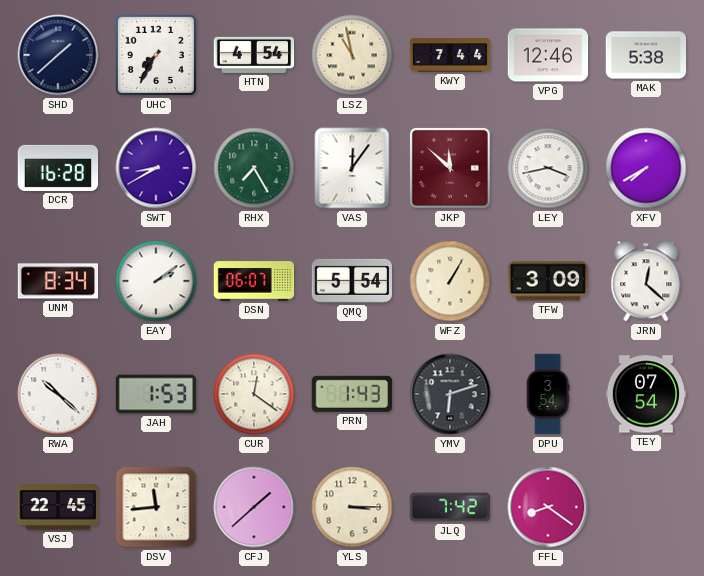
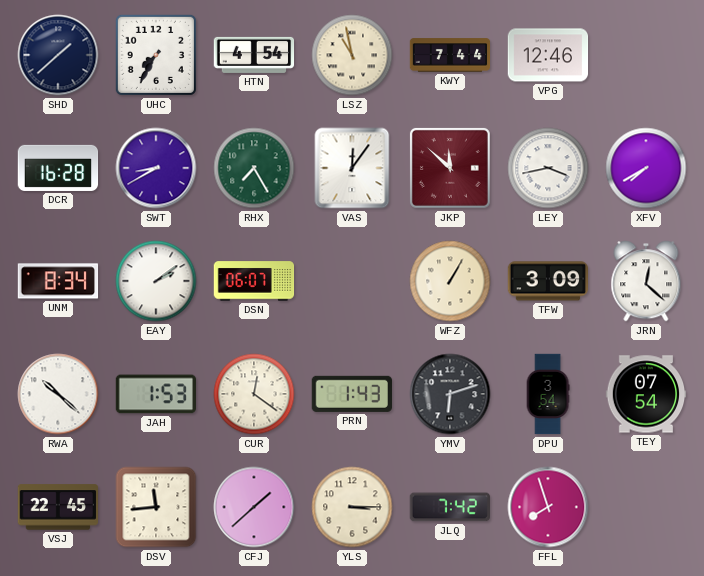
MAK: 5:38 -> none (646, 55)
QMQ: 5:54 -> none (351, 281)
FFL: 8:21 -> 7:57 (548, 507)
